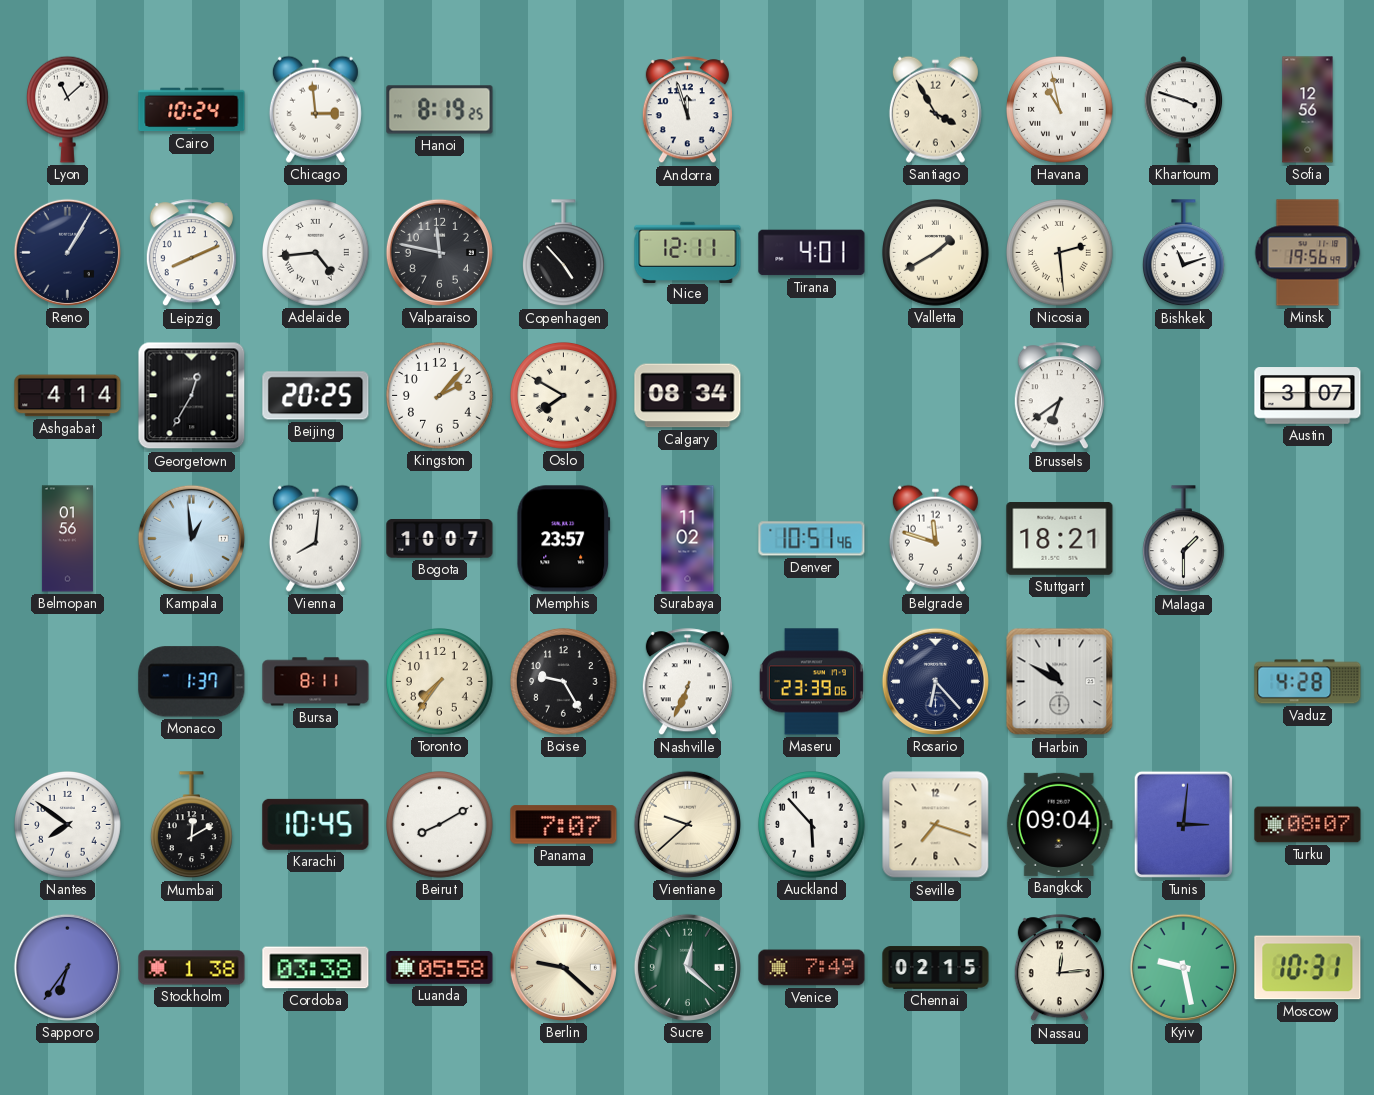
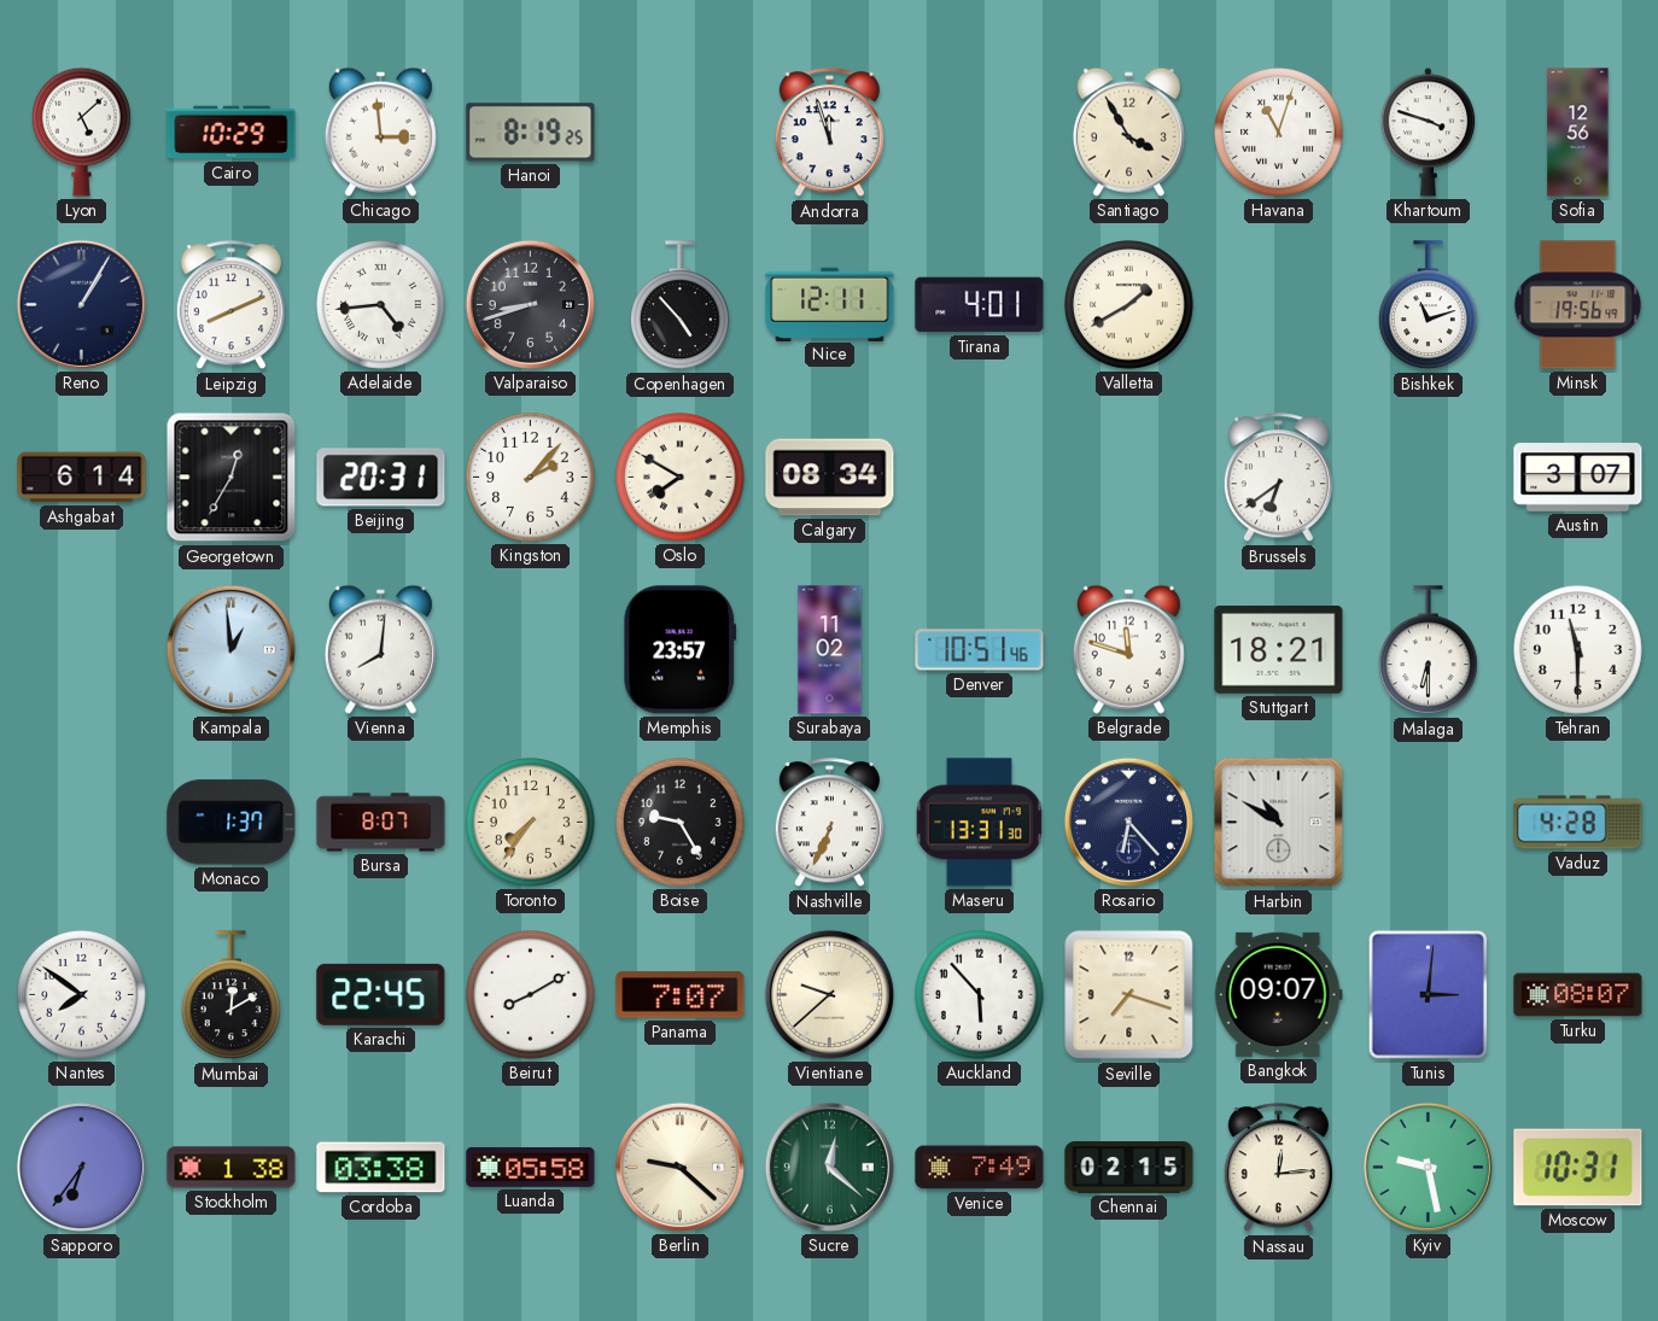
Lyon: 11:08 -> 5:08 (82, 131)
Cairo: 10:24 -> 10:29 (232, 133)
Havana: 10:58 -> 11:03 (1279, 133)
Valparaiso: 11:47 -> 8:42 (530, 304)
Nicosia: 2:29 -> none (1060, 253)
Ashgabat: 4:14 -> 6:14 (82, 478)
Beijing: 20:25 -> 20:31 (381, 478)
Belmopan: 01:56 -> none (67, 539)
Bogota: 10:07 -> none (440, 539)
Malaga: 1:30 -> 6:30 (1429, 650)
Tehran: none -> 11:30 (1578, 650)
Bursa: 8:11 -> 8:07 (381, 823)
Maseru: 23:39 -> 13:31 (979, 823)
Karachi: 10:45 -> 22:45 (381, 994)
Bangkok: 09:04 -> 09:07 (1278, 994)
